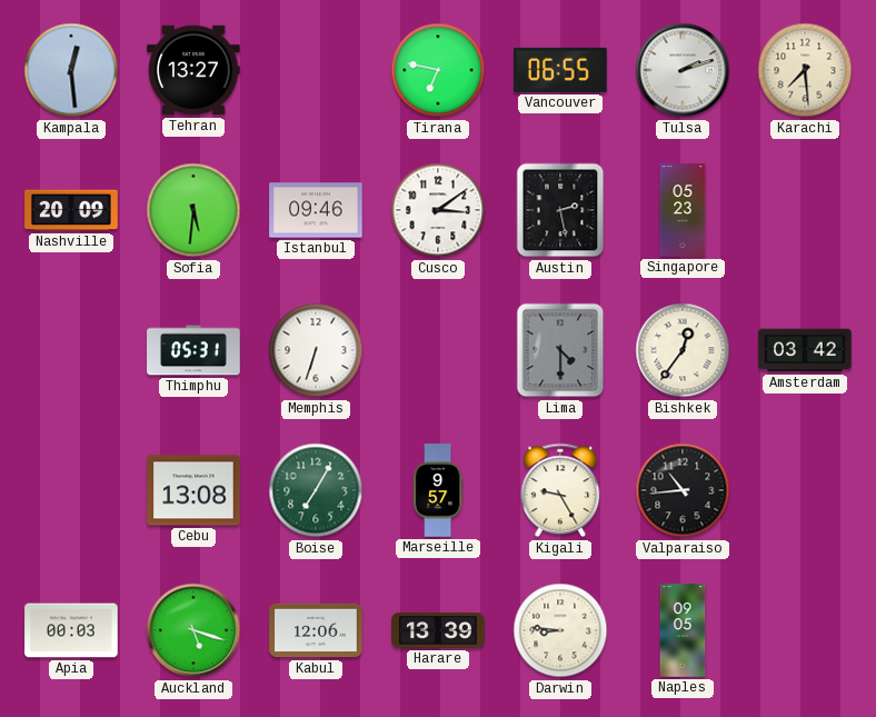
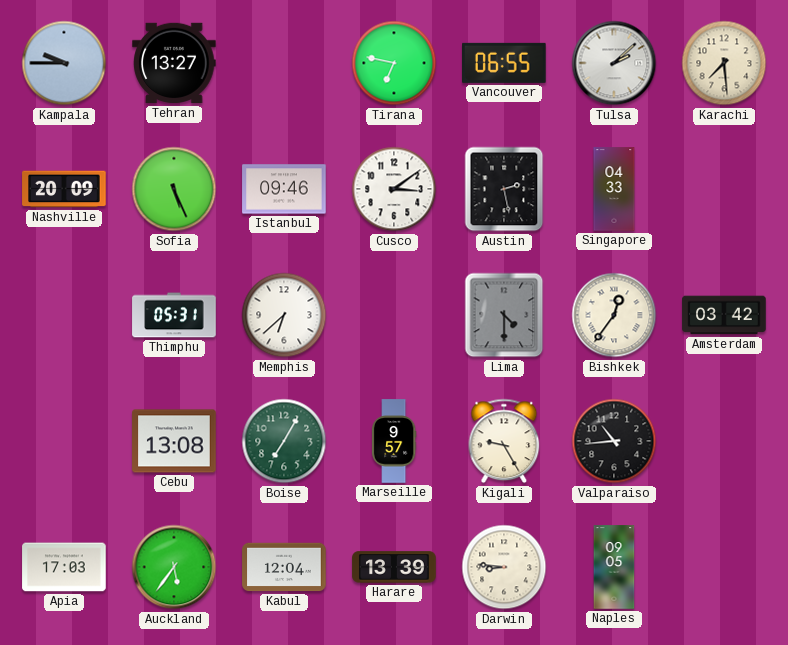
Kampala: 12:29 -> 9:45 (64, 63)
Tulsa: 2:12 -> 2:08 (614, 63)
Sofia: 5:31 -> 5:26 (174, 189)
Singapore: 05:23 -> 04:33 (614, 189)
Memphis: 6:33 -> 6:38 (284, 315)
Apia: 00:03 -> 17:03 (64, 567)
Auckland: 5:18 -> 5:36 (174, 567)
Kabul: 12:06 -> 12:04 (284, 567)
